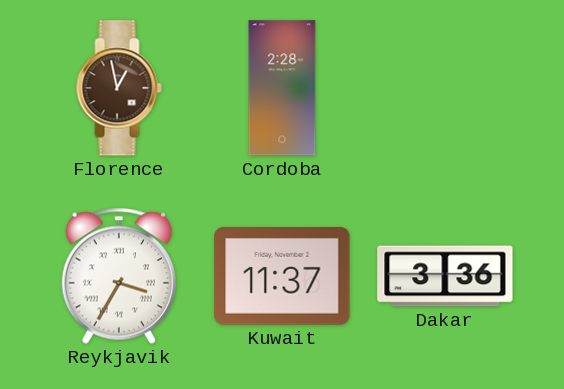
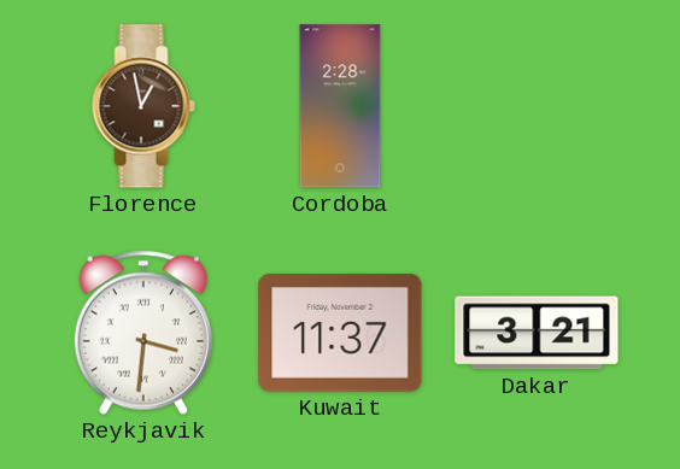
Reykjavik: 3:35 -> 3:31 (143, 333)
Dakar: 3:36 -> 3:21 (537, 333)
